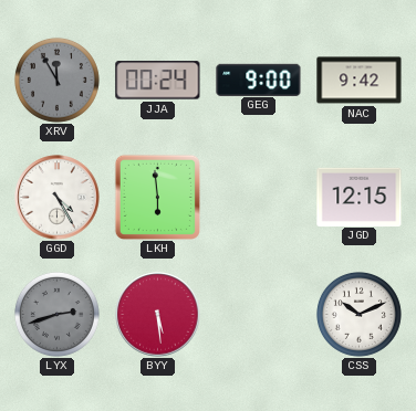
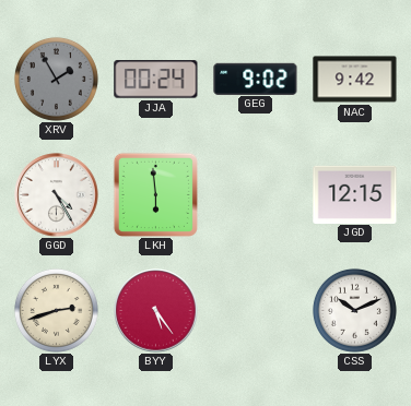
XRV: 11:55 -> 1:55 (56, 79)
GEG: 9:00 -> 9:02 (256, 79)
LYX dial: grey -> cream (56, 310)
BYY: 5:29 -> 5:24 (156, 311)
